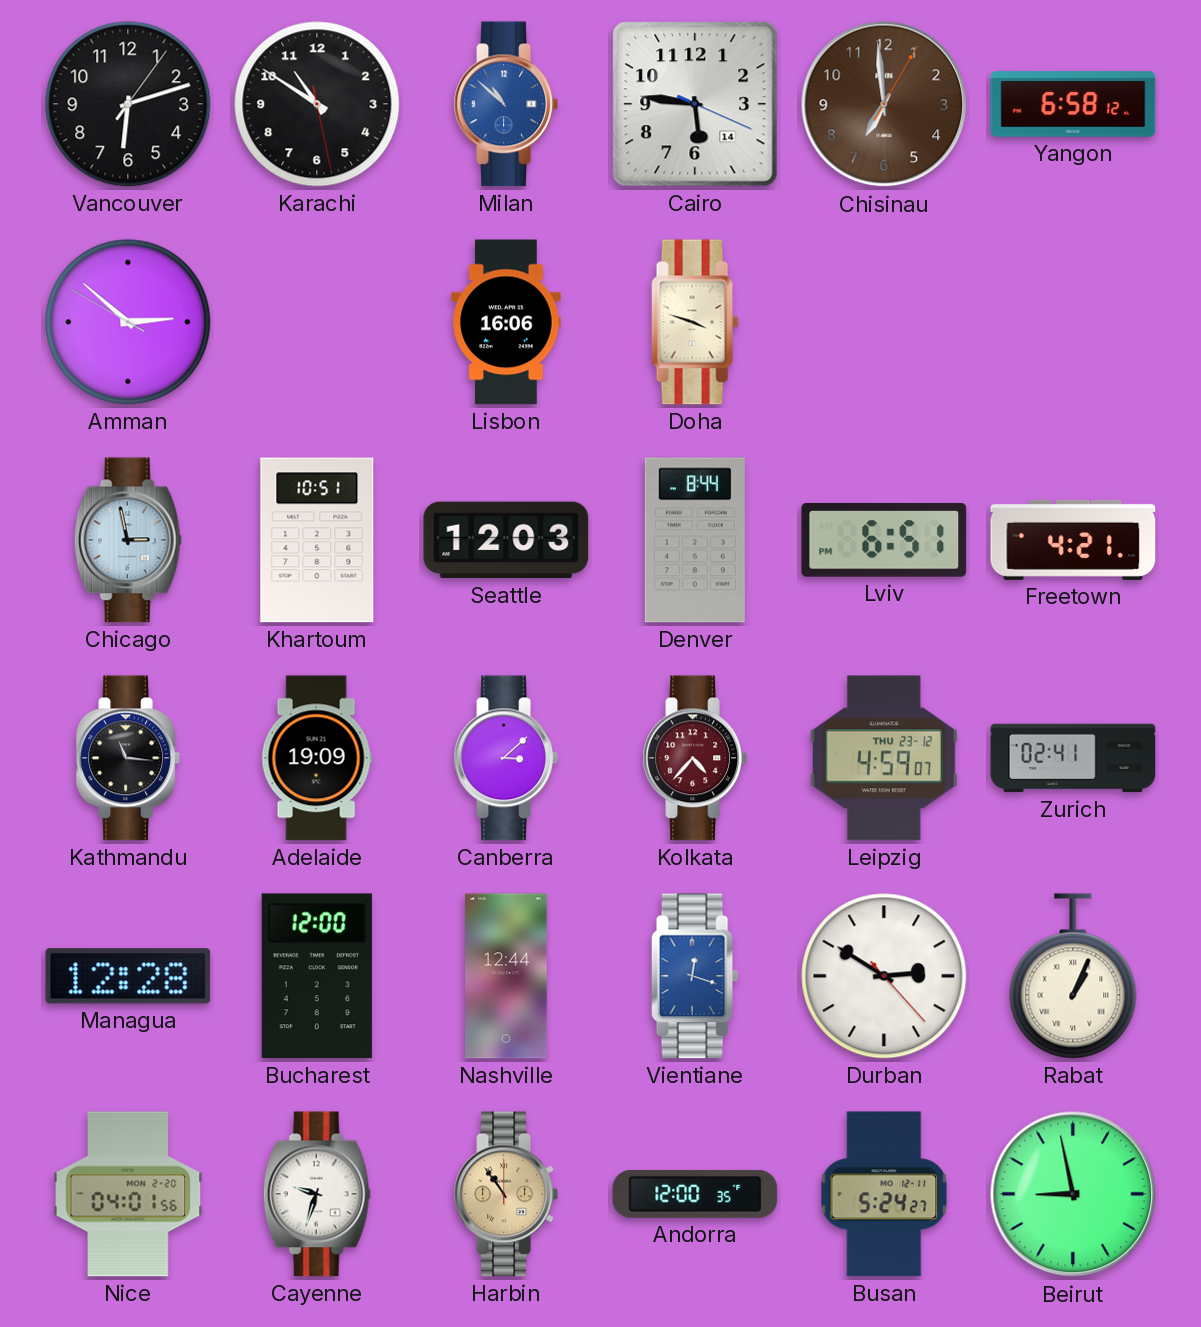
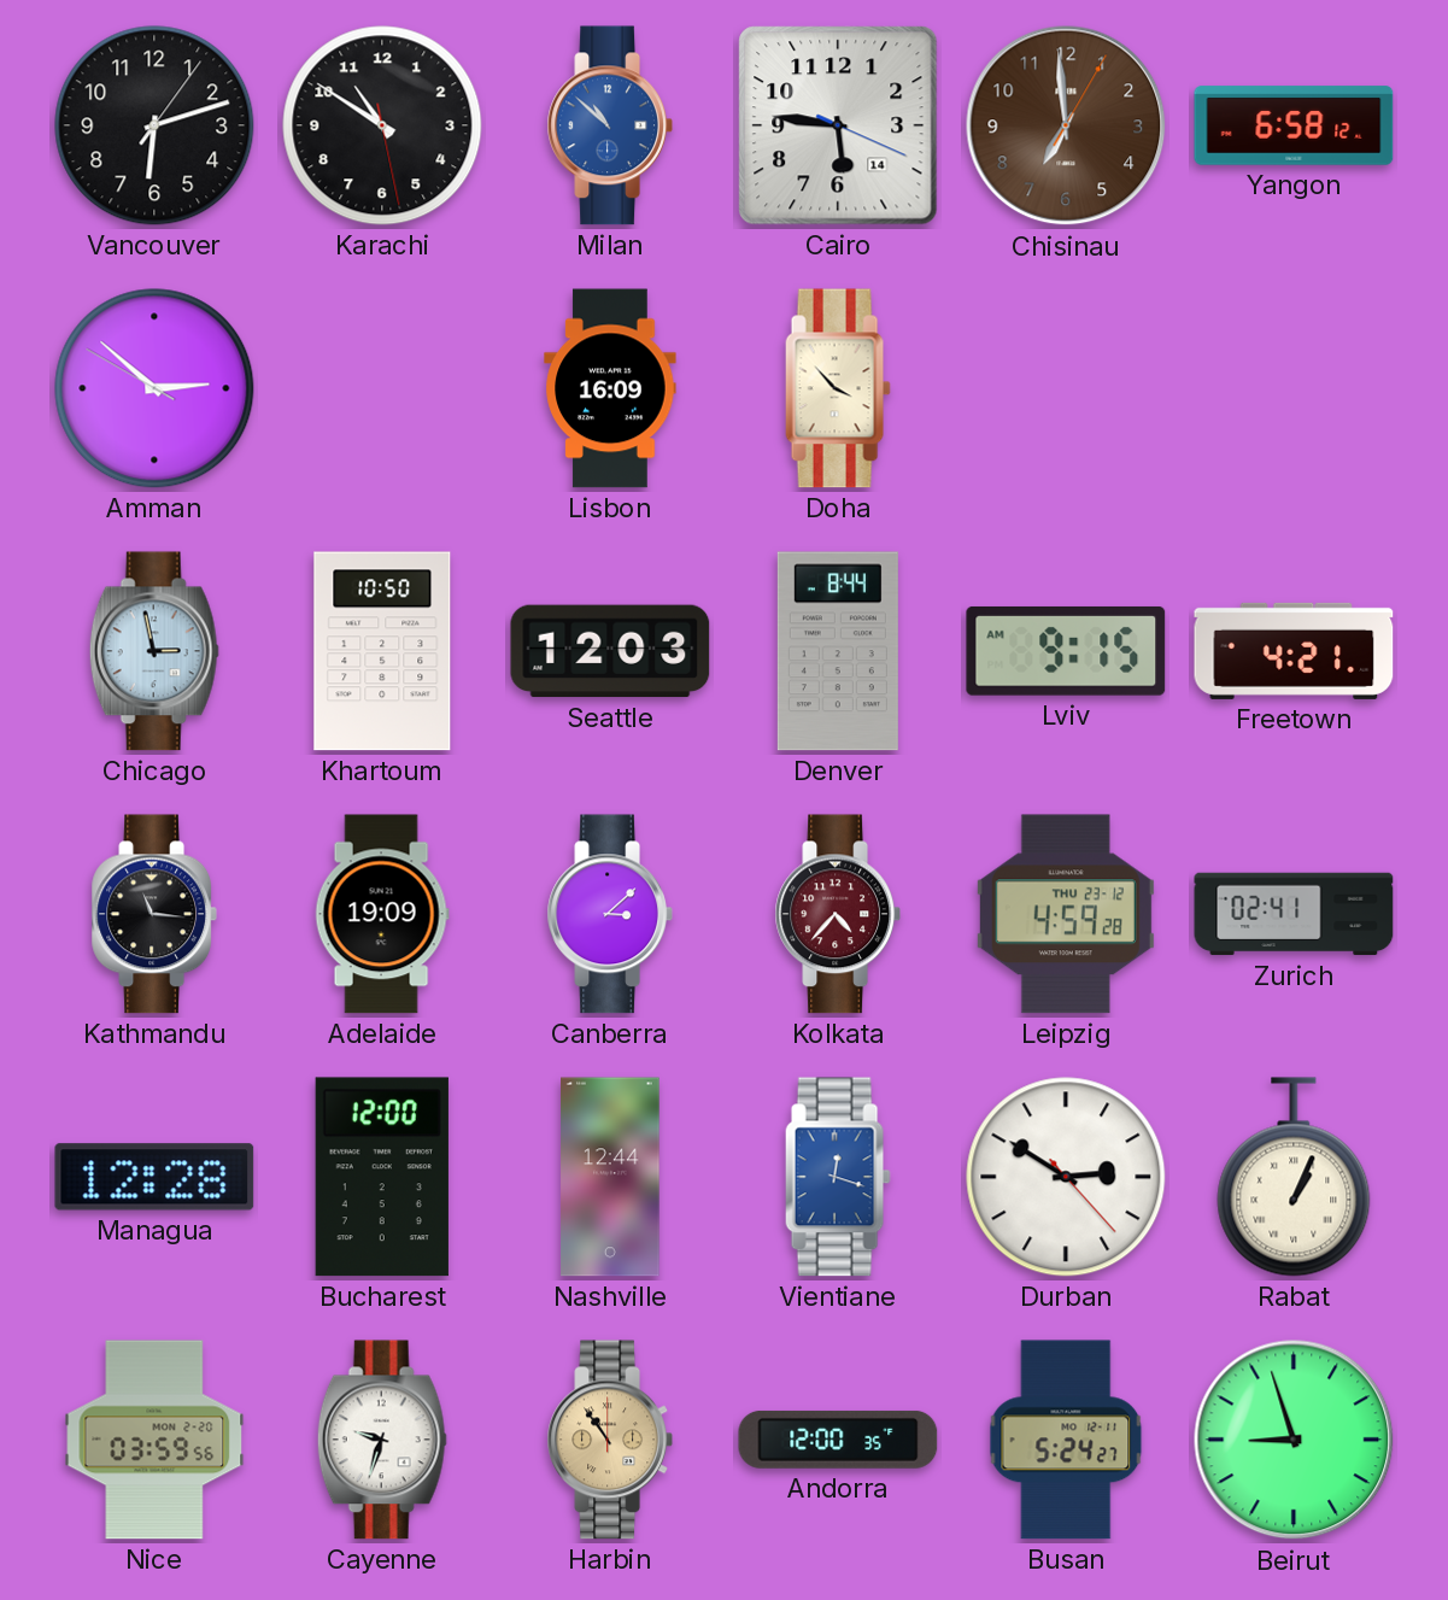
Lisbon: 16:06 -> 16:09 (610, 388)
Doha: 3:48 -> 3:53 (838, 388)
Khartoum: 10:51 -> 10:50 (382, 651)
Lviv: 6:51 -> 9:15 (1066, 651)
Leipzig: 4:59:07 -> 4:59:28 (1066, 914)
Nice: 04:01 -> 03:59 (154, 1440)
Beirut: 8:58 -> 8:57 (1294, 1440)
